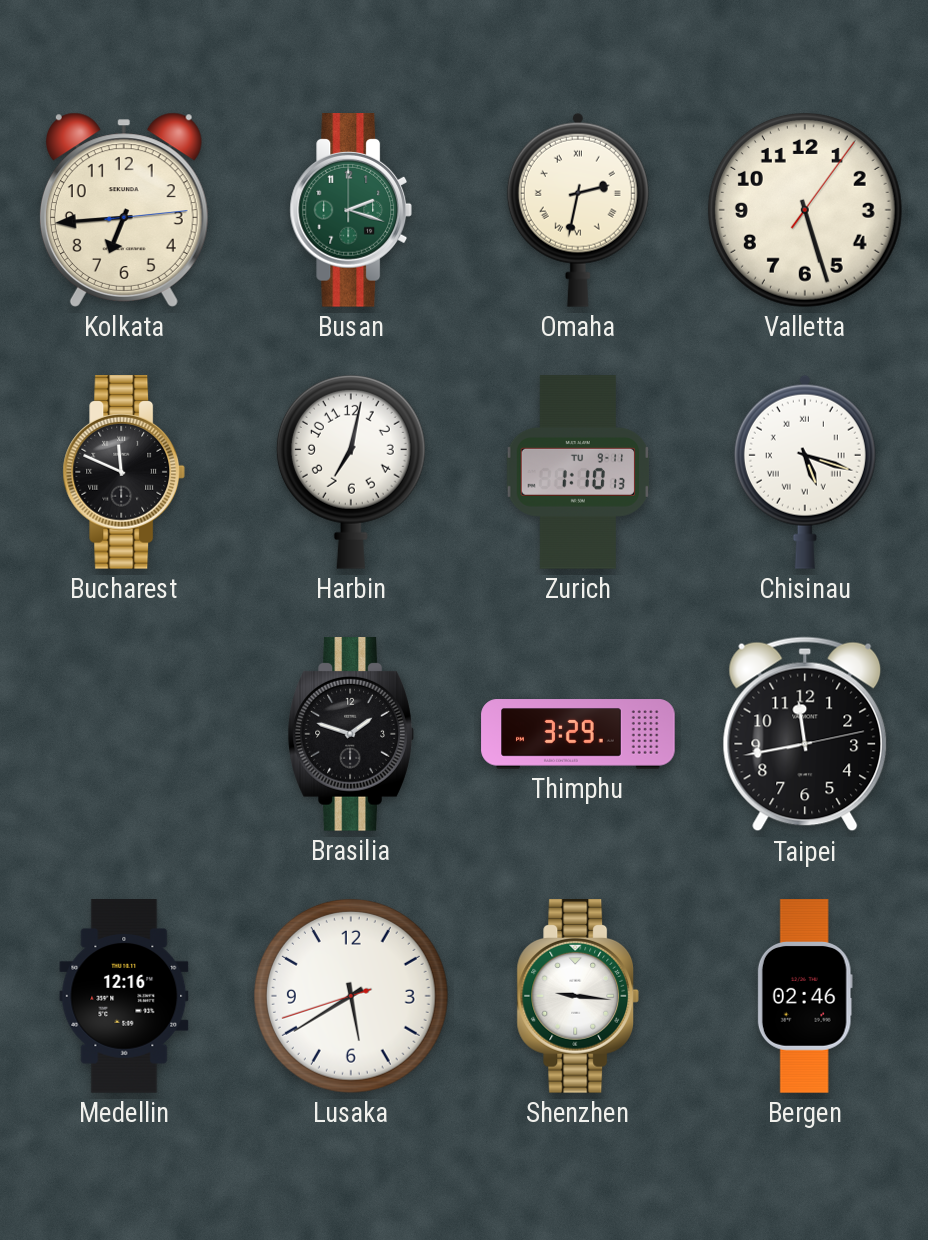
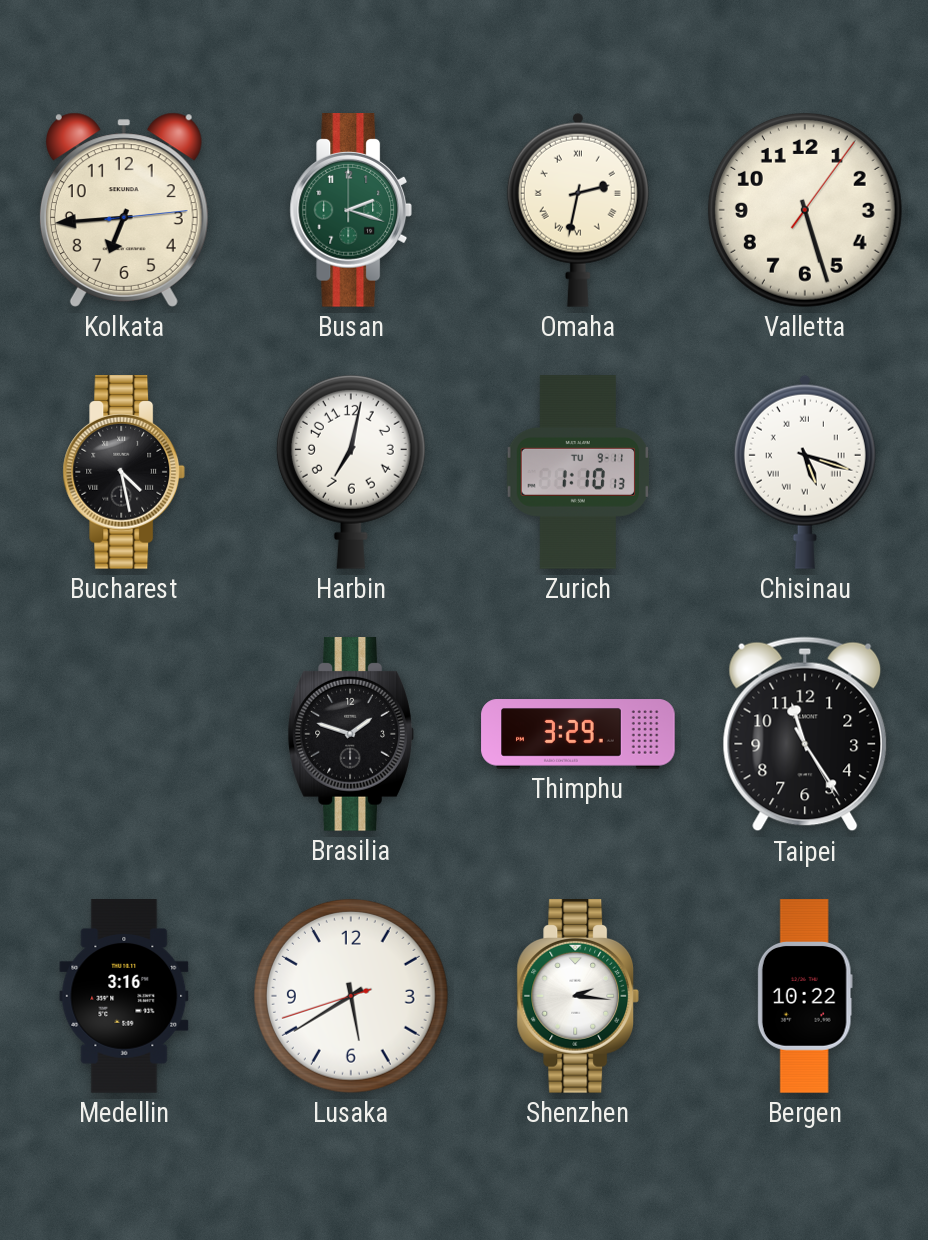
Bucharest: 11:49 -> 4:28 (124, 473)
Taipei: 11:43 -> 11:24 (805, 734)
Medellin: 12:16 -> 3:16 (124, 996)
Shenzhen: 9:16 -> 2:16 (578, 997)
Bergen: 02:46 -> 10:22 (805, 996)
